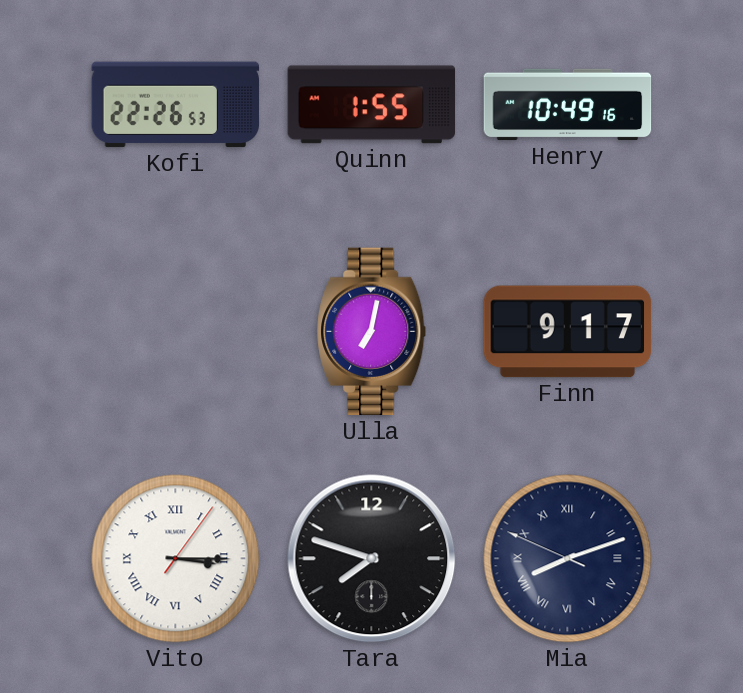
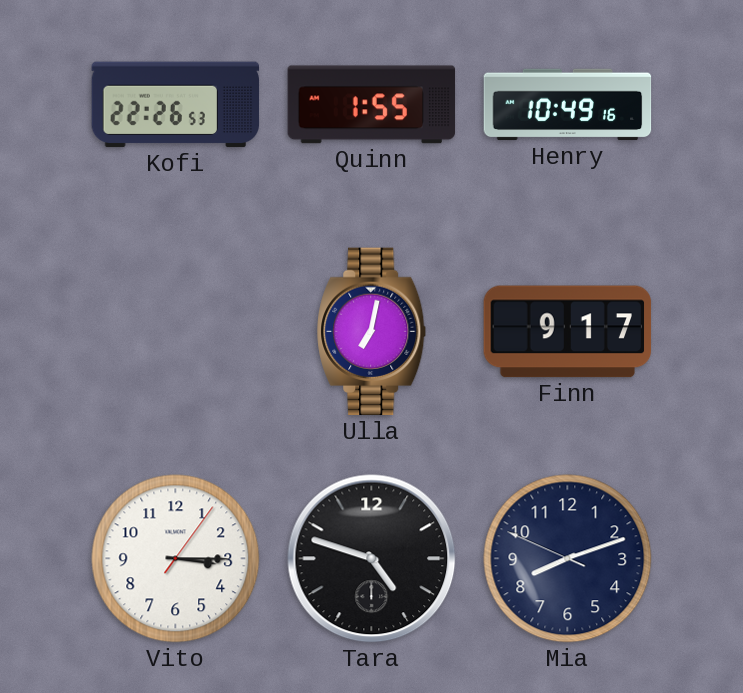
Vito numerals: Roman -> Arabic (176, 559)
Tara: 7:48 -> 4:48 (372, 559)
Mia numerals: Roman -> Arabic (568, 559)
